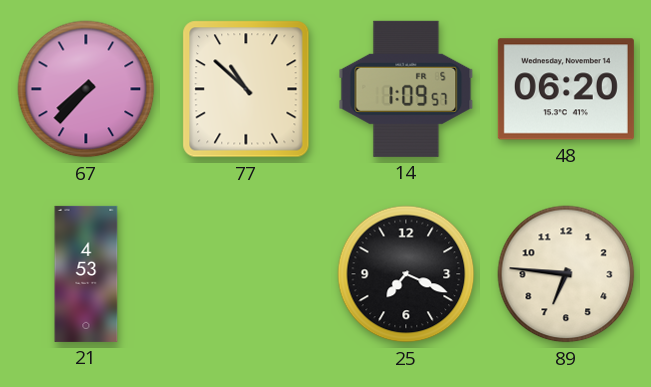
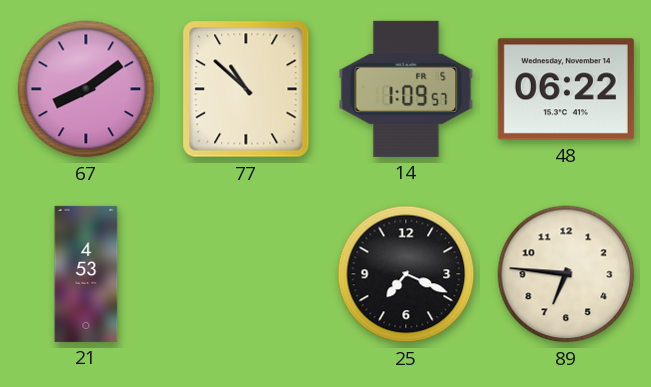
67: 7:37 -> 8:09 (86, 89)
48: 06:20 -> 06:22 (566, 89)
